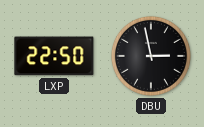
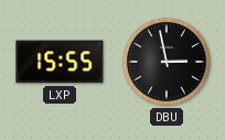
LXP: 22:50 -> 15:55 (60, 62)
